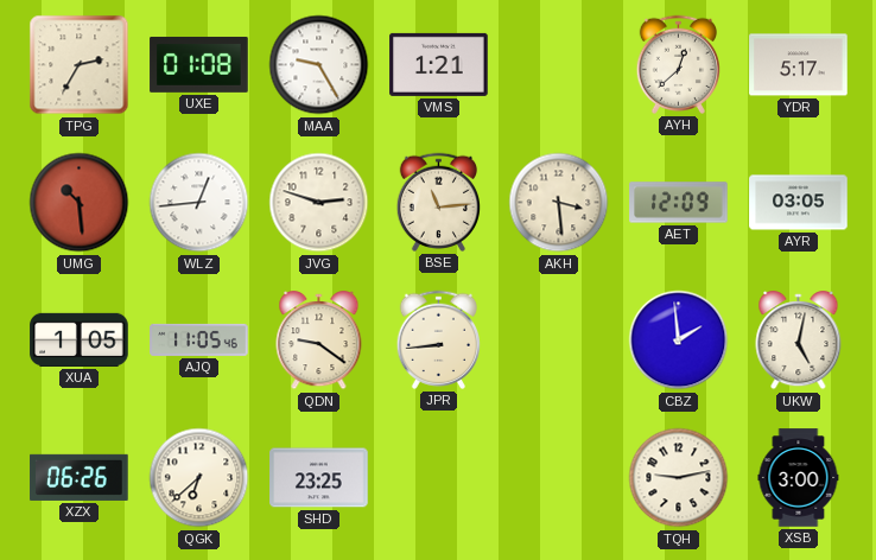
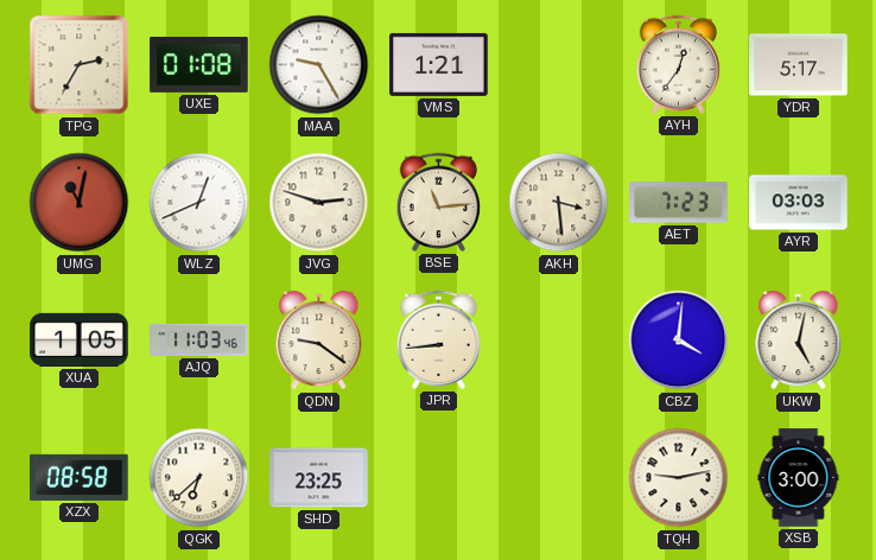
AYH: 12:38 -> 12:36 (678, 64)
UMG: 10:29 -> 11:02 (80, 203)
WLZ: 12:44 -> 12:41 (199, 203)
AET: 12:09 -> 7:23 (679, 203)
AYR: 03:05 -> 03:03 (799, 203)
AJQ: 11:05 -> 11:03 (199, 339)
CBZ: 1:59 -> 4:01 (679, 341)
XZX: 06:26 -> 08:58 (80, 477)
